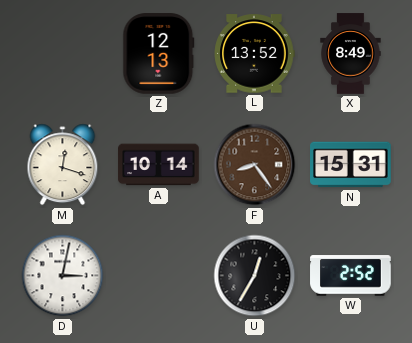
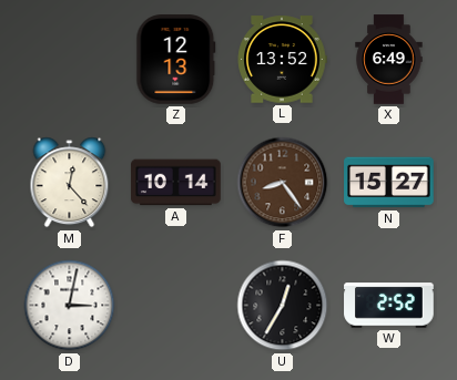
X: 8:49 -> 6:49 (389, 60)
M: 12:18 -> 12:23 (70, 183)
N: 15:31 -> 15:27 (389, 183)
